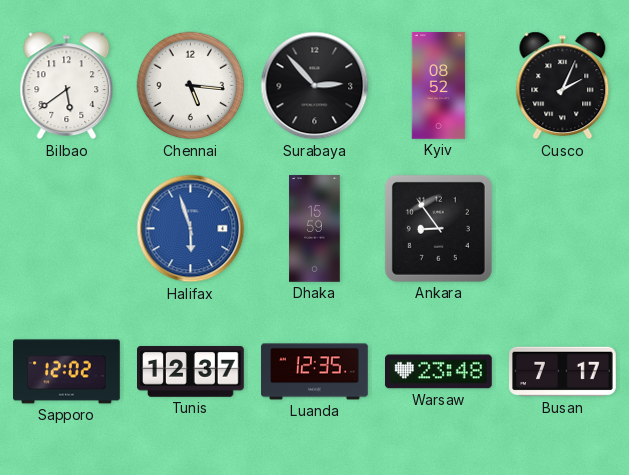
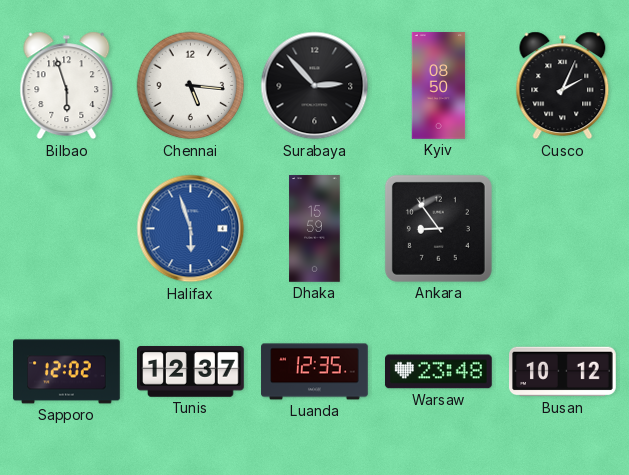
Bilbao: 5:39 -> 5:57 (67, 86)
Kyiv: 08:52 -> 08:50 (439, 86)
Busan: 7:17 -> 10:12 (563, 372)
